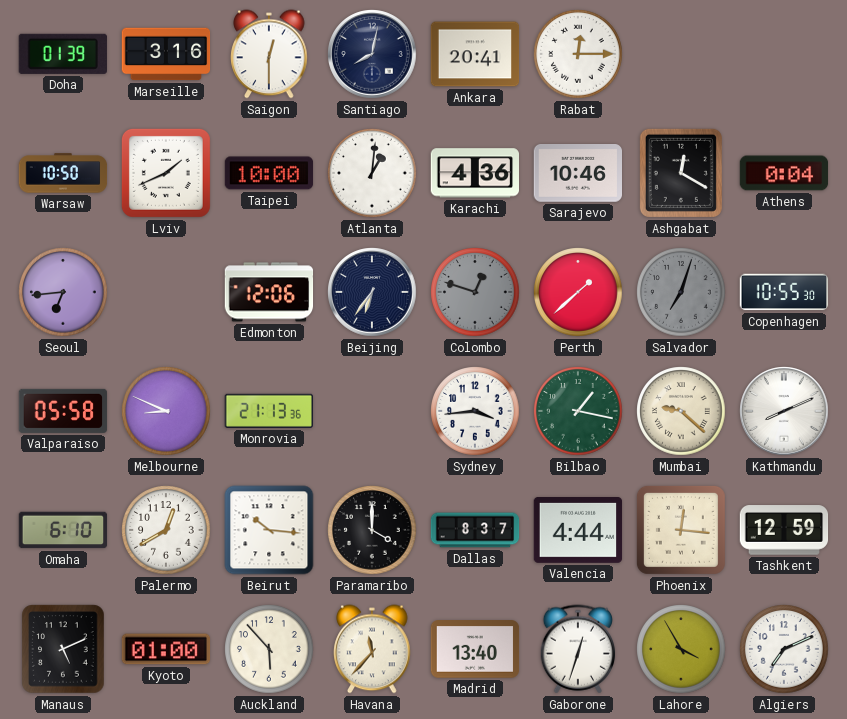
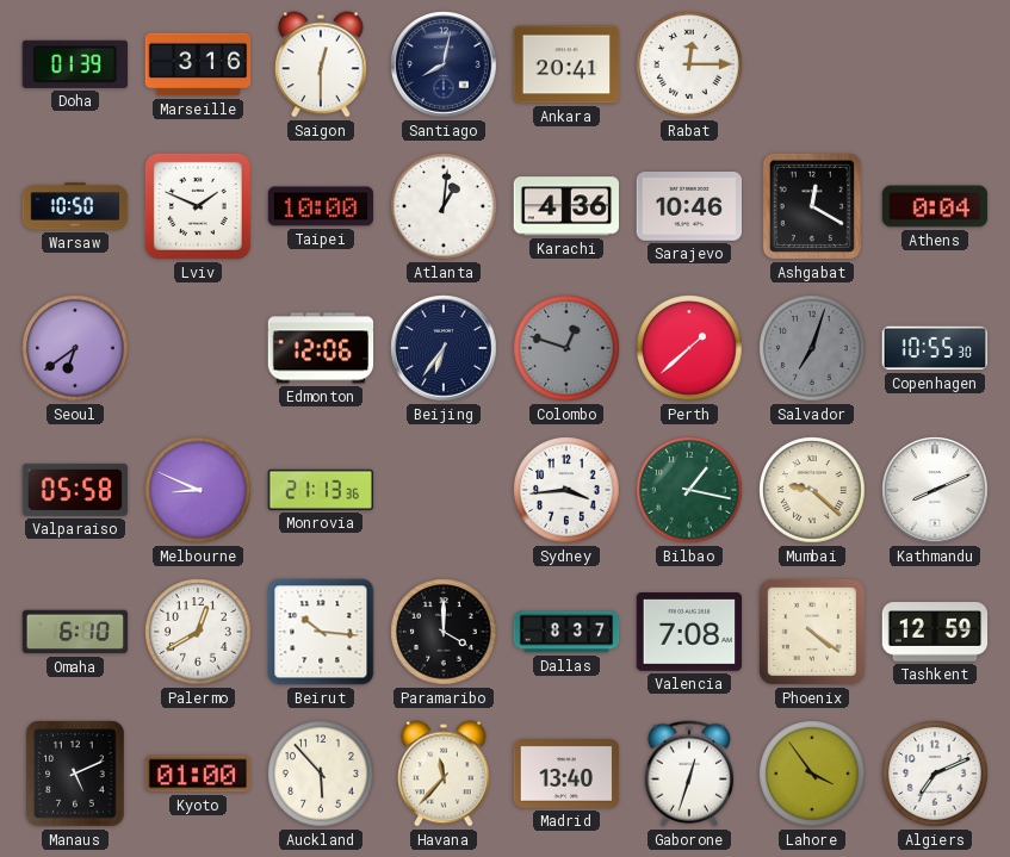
Lviv: 1:41 -> 1:49 (198, 206)
Seoul: 6:44 -> 6:39 (75, 348)
Valencia: 4:44 -> 7:08 (689, 633)
Phoenix: 12:16 -> 4:21 (812, 632)
Lahore: 3:55 -> 3:54 (812, 774)
